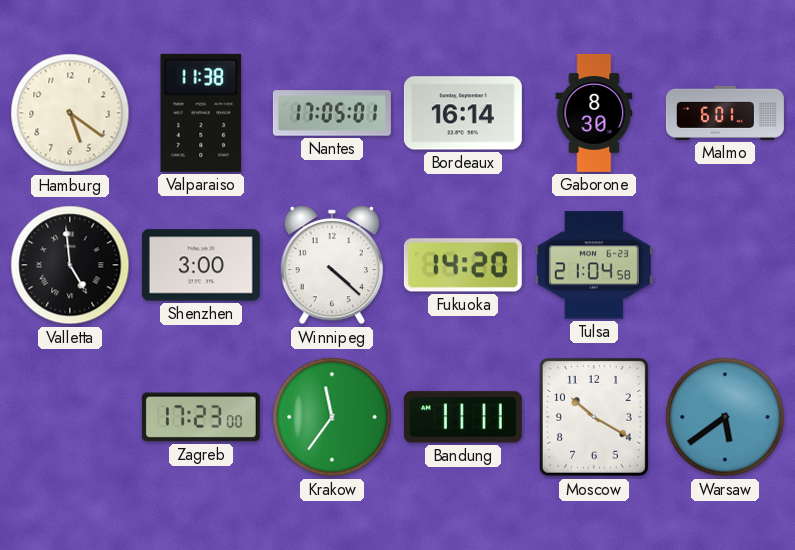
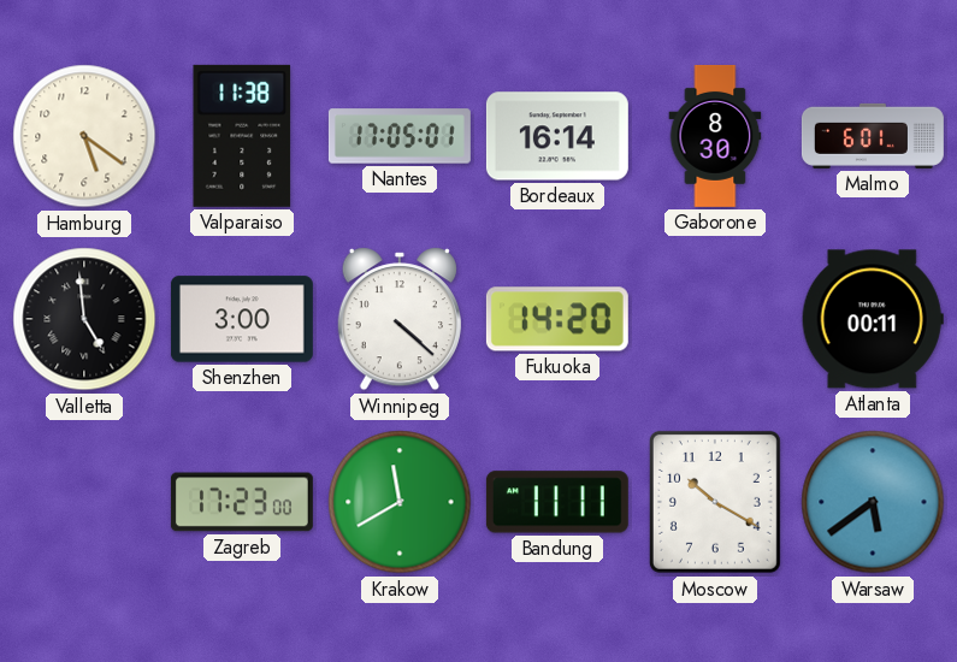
Tulsa: 21:04 -> none (594, 265)
Atlanta: none -> 00:11 (873, 319)
Krakow: 11:36 -> 11:40 (400, 502)
